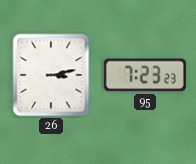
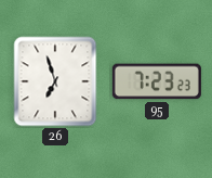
26: 3:13 -> 6:57 (55, 81)
